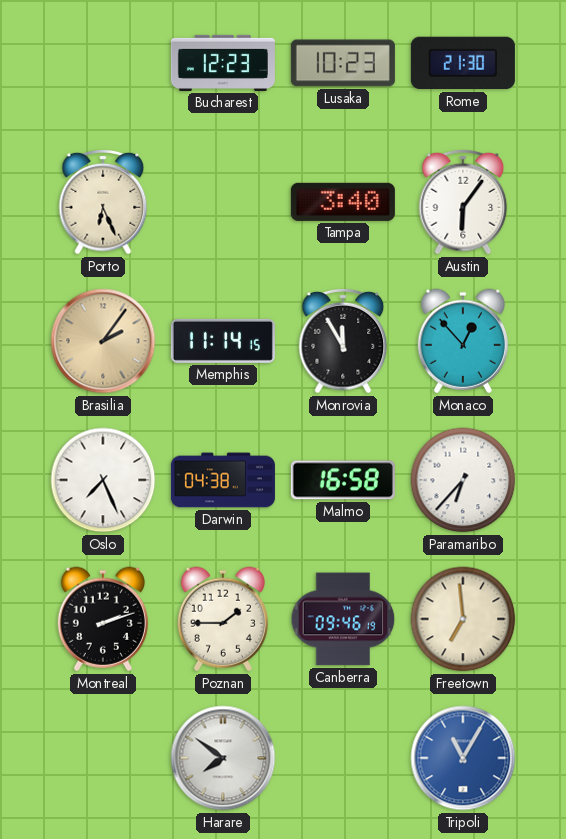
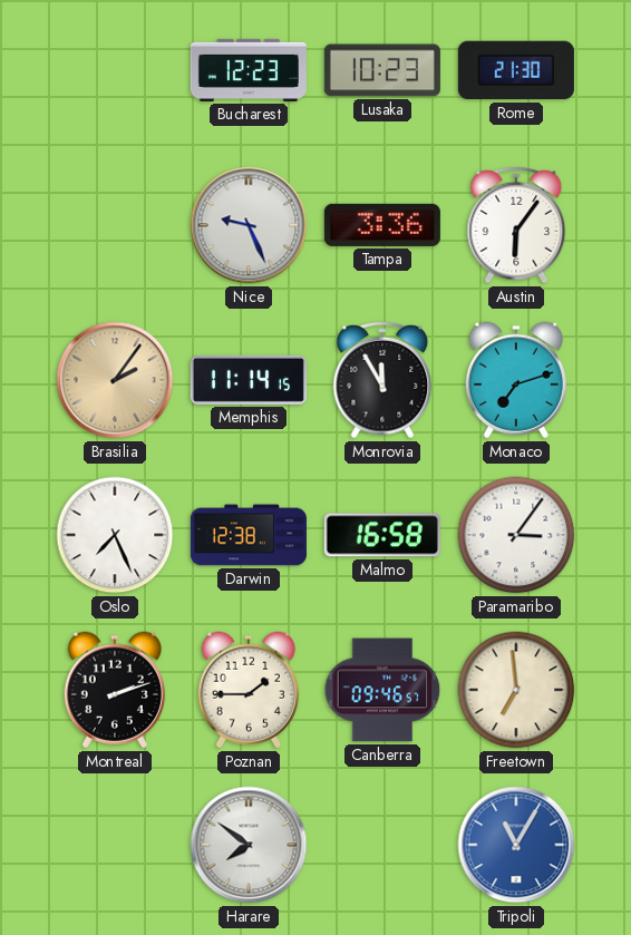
Porto: 6:26 -> none (103, 202)
Nice: none -> 9:26 (249, 225)
Tampa: 3:40 -> 3:36 (382, 225)
Monaco: 12:53 -> 7:12 (516, 380)
Darwin: 04:38 -> 12:38 (249, 535)
Paramaribo: 6:37 -> 3:06 (516, 535)
Canberra: 09:46:19 -> 09:46:57 (382, 690)
